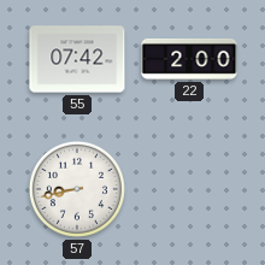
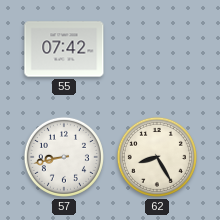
22: 2:00 -> none (189, 59)
62: none -> 8:25 (157, 157)
